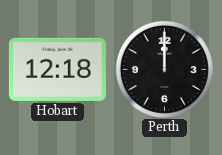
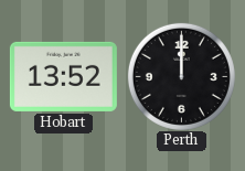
Hobart: 12:18 -> 13:52 (63, 76)
